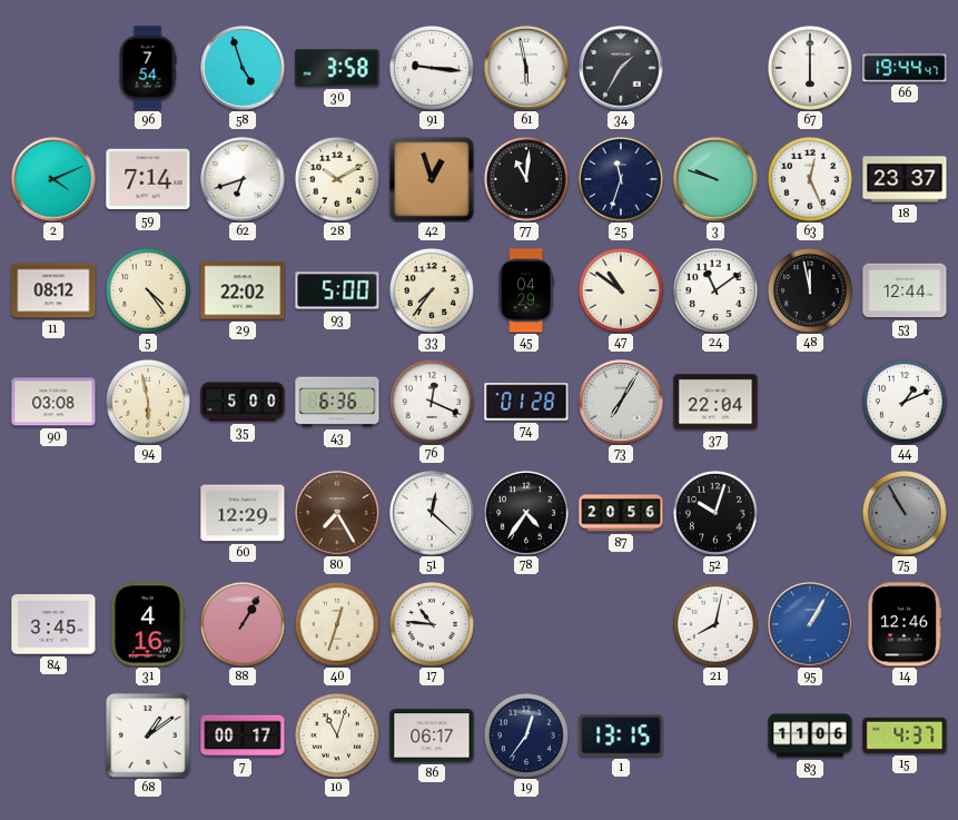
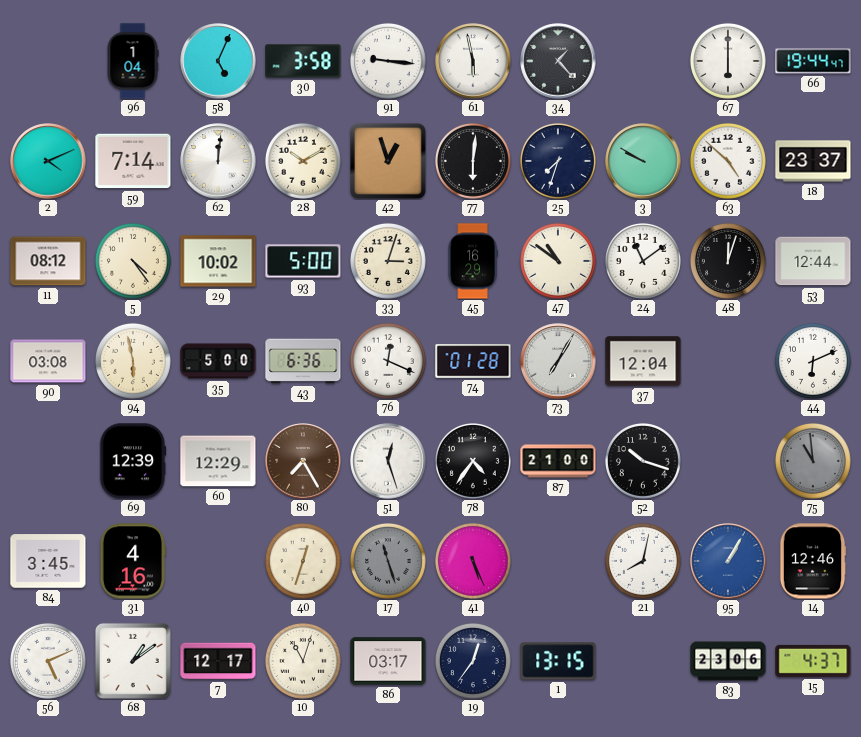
96: 7:54 -> 1:04 (133, 61)
58: 4:57 -> 5:04 (218, 61)
34: 1:35 -> 1:23 (558, 61)
62: 6:42 -> 12:01 (218, 161)
77: 11:01 -> 6:01 (473, 161)
25: 11:33 -> 7:33 (558, 161)
3: 9:48 -> 9:50 (643, 161)
63: 12:26 -> 4:52 (728, 161)
29: 22:02 -> 10:02 (218, 261)
33: 7:36 -> 3:03 (388, 261)
45: 04:29 -> 16:29 (473, 261)
48: 11:58 -> 12:03 (728, 261)
37: 22:04 -> 12:04 (643, 361)
44: 1:11 -> 6:11 (813, 361)
69: none -> 12:39 (133, 461)
51: 12:22 -> 12:27 (388, 461)
87: 20:56 -> 21:00 (558, 461)
52: 10:03 -> 10:18 (643, 461)
75: 10:55 -> 10:59 (813, 461)
88: 1:05 -> none (243, 624)
17: 10:46 -> 11:27 (388, 561)
17 dial: white -> grey (388, 561)
41: none -> 5:26 (473, 561)
56: none -> 5:11 (48, 661)
7: 00:17 -> 12:17 (218, 661)
86: 06:17 -> 03:17 (388, 661)
83: 11:06 -> 23:06 (728, 661)
